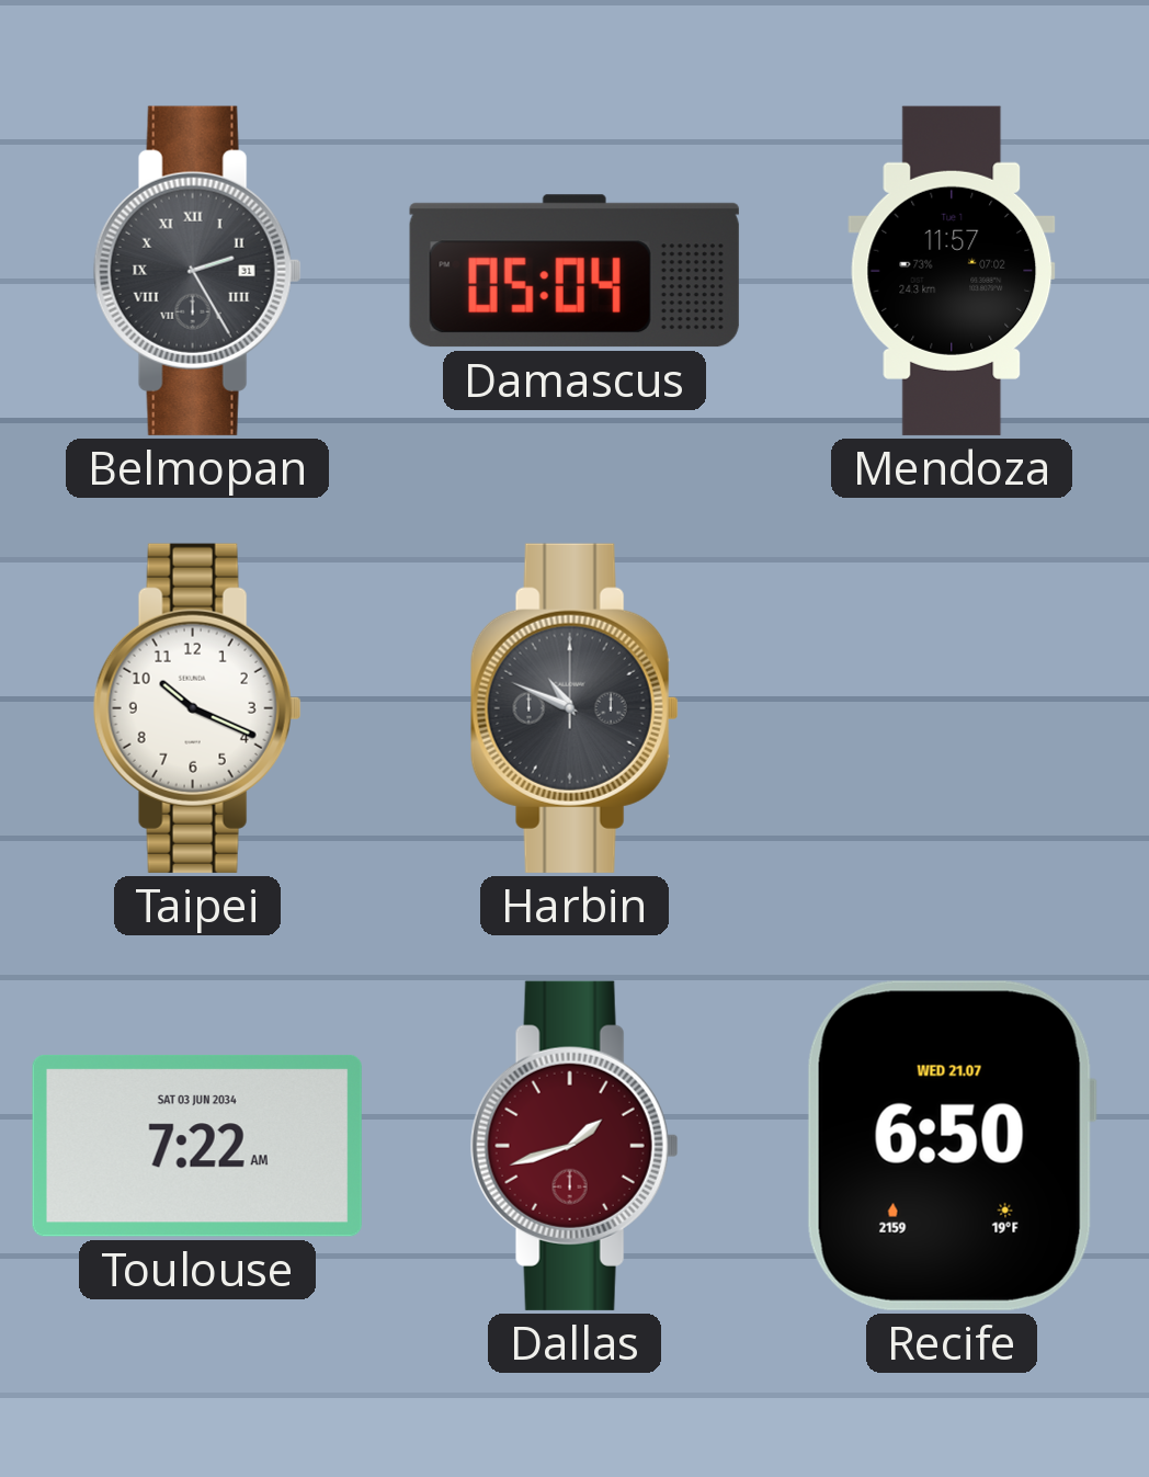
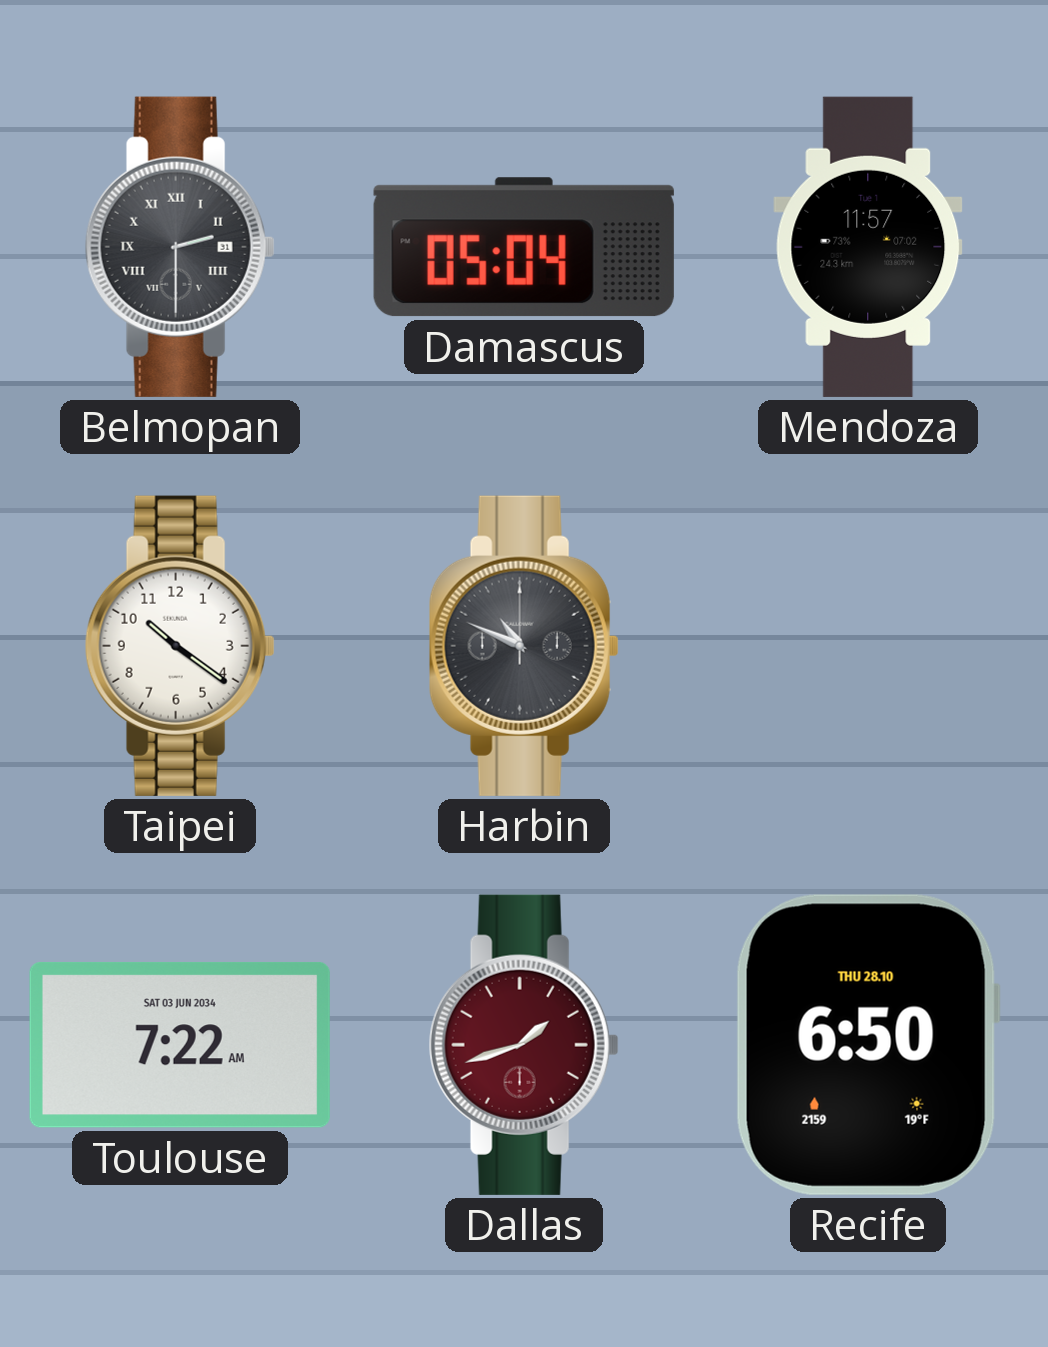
Belmopan: 2:25 -> 2:30 (180, 247)
Taipei: 10:19 -> 10:21 (180, 646)
Recife date: WED 21.07 -> THU 28.10 (868, 1045)
